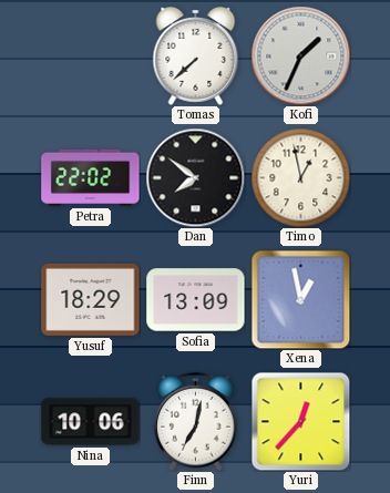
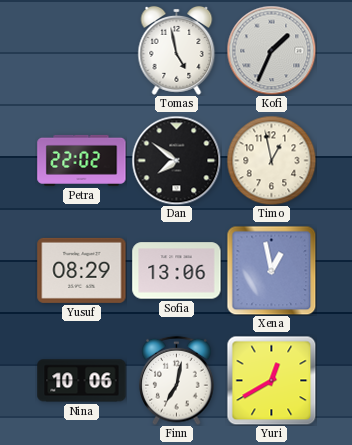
Tomas: 7:38 -> 4:58 (177, 50)
Yusuf: 18:29 -> 08:29 (82, 270)
Sofia: 13:09 -> 13:06 (177, 271)
Yuri: 12:37 -> 12:40 (271, 380)
